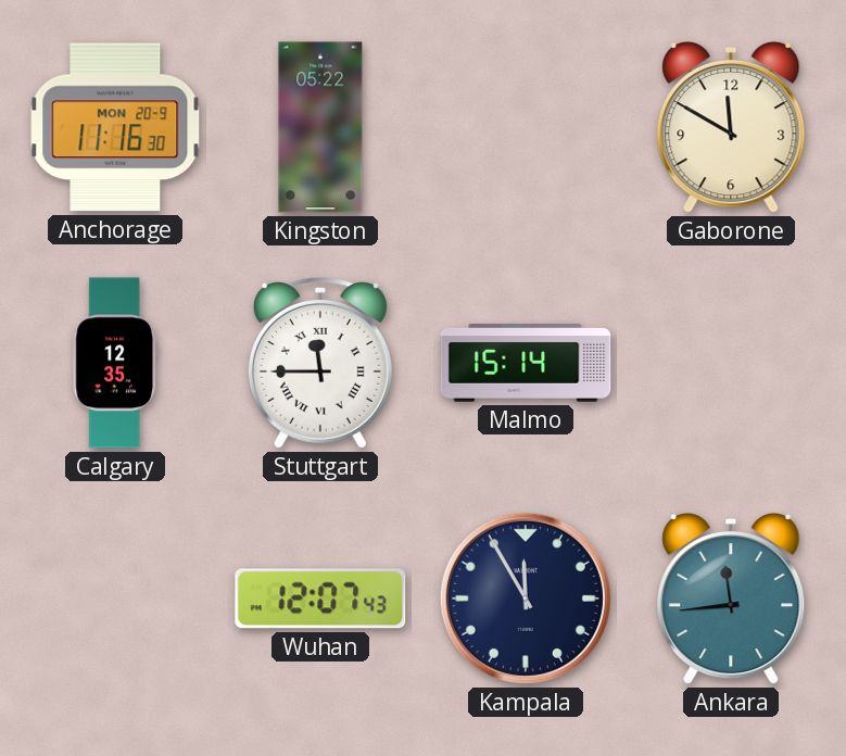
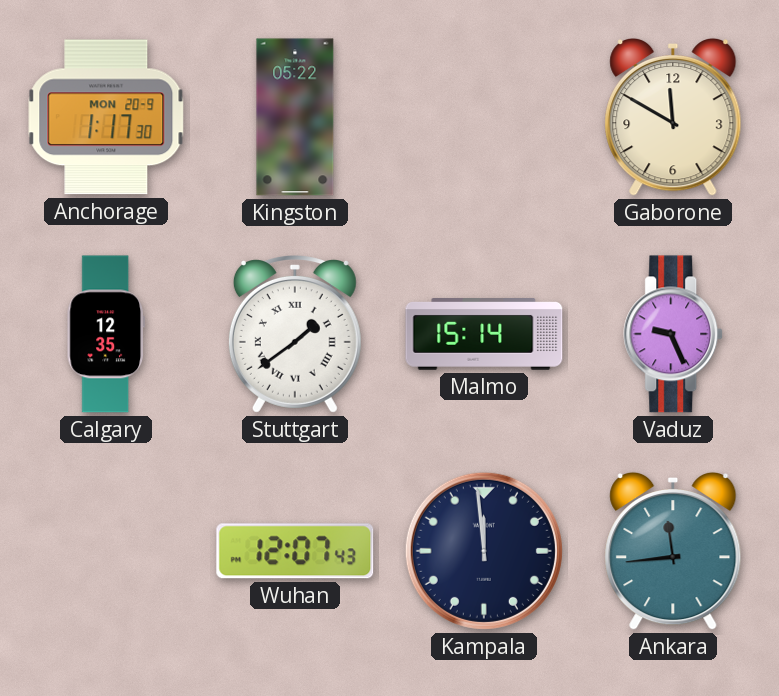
Anchorage: 11:16 -> 1:17 (106, 117)
Stuttgart: 11:45 -> 1:39 (295, 335)
Vaduz: none -> 9:26 (674, 334)
Kampala: 11:55 -> 11:59 (484, 551)
